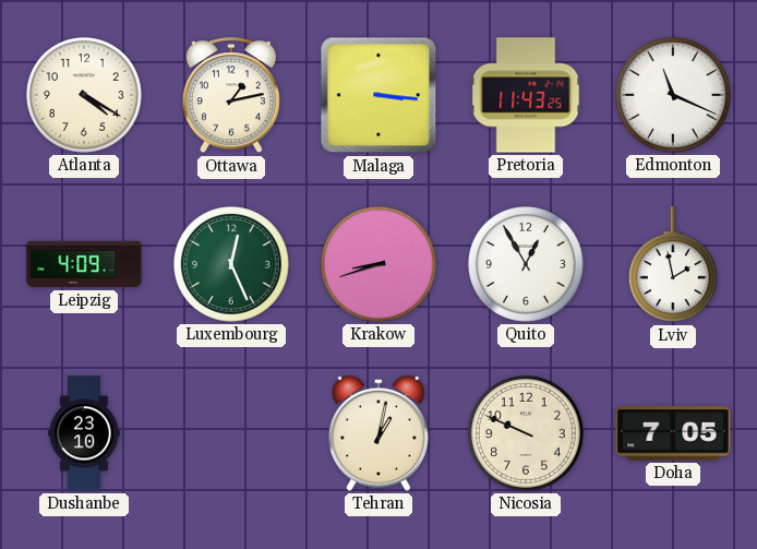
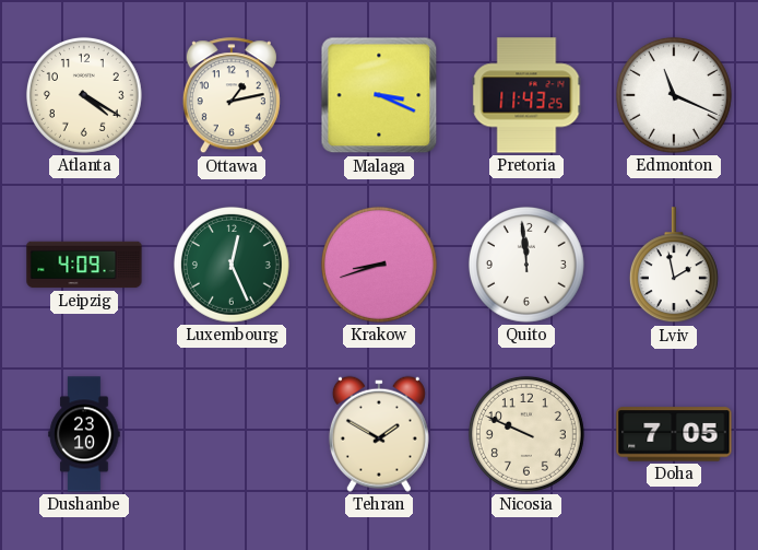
Malaga: 3:16 -> 3:19 (379, 95)
Quito: 12:55 -> 11:59 (526, 265)
Tehran: 1:02 -> 1:50 (379, 434)
